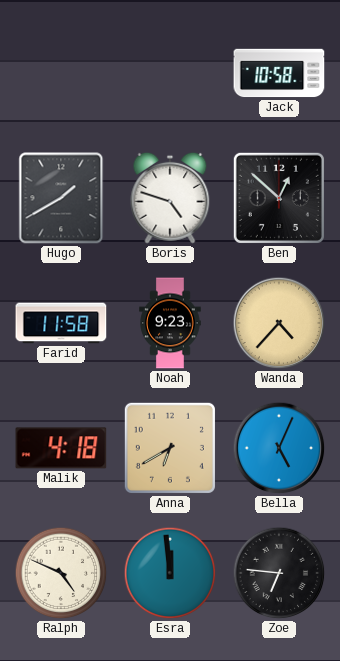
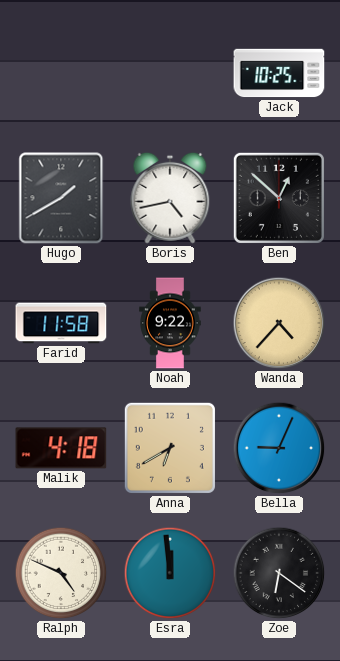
Jack: 10:58 -> 10:25 (279, 73)
Boris: 4:48 -> 4:43 (170, 198)
Noah: 9:23 -> 9:22 (170, 323)
Bella: 5:04 -> 9:04 (279, 448)
Zoe: 6:46 -> 6:21 (279, 573)
